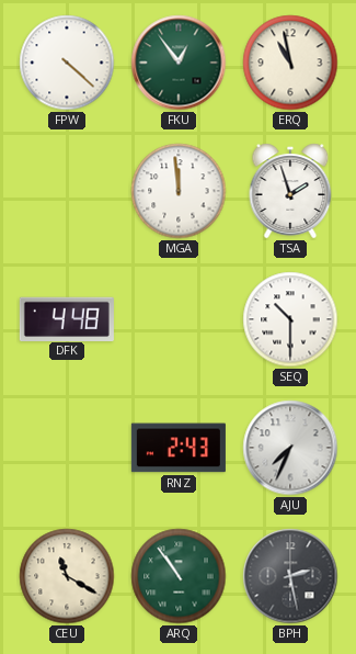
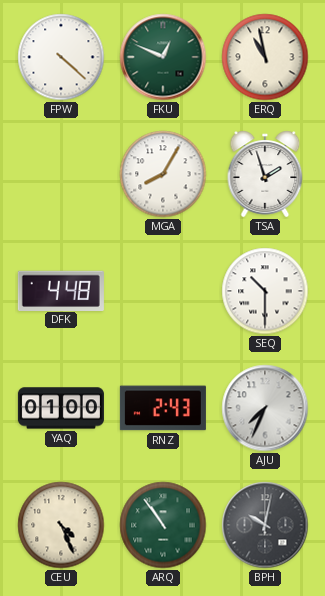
FKU: 12:54 -> 12:49 (163, 57)
MGA: 11:59 -> 8:05 (163, 174)
YAQ: none -> 01:00 (61, 408)
CEU: 11:20 -> 4:26 (61, 525)
BPH: 2:28 -> 10:02 (265, 525)
